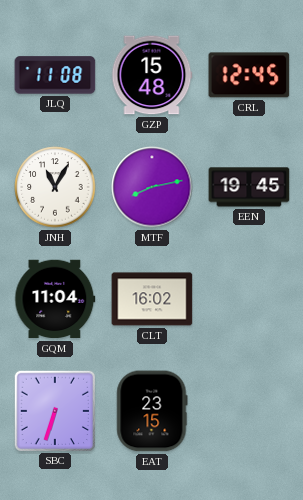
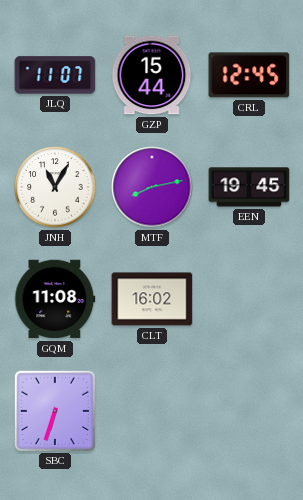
JLQ: 11:08 -> 11:07 (55, 75)
GZP: 15:48 -> 15:44 (152, 75)
GQM: 11:04 -> 11:08 (55, 299)
EAT: 23:15 -> none (152, 411)
